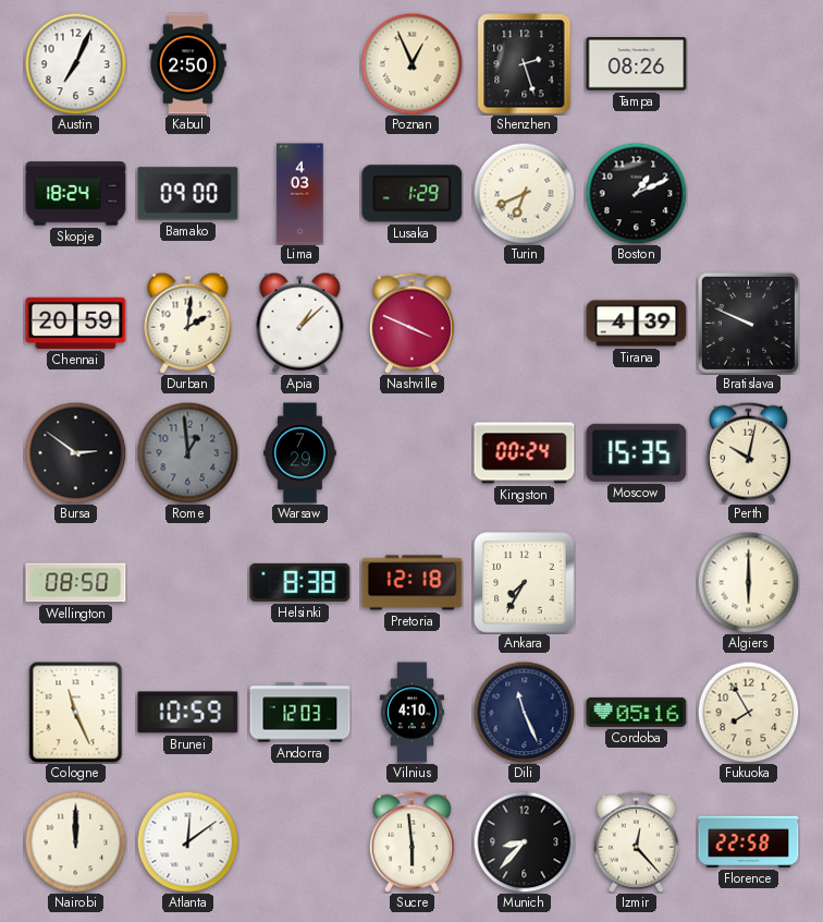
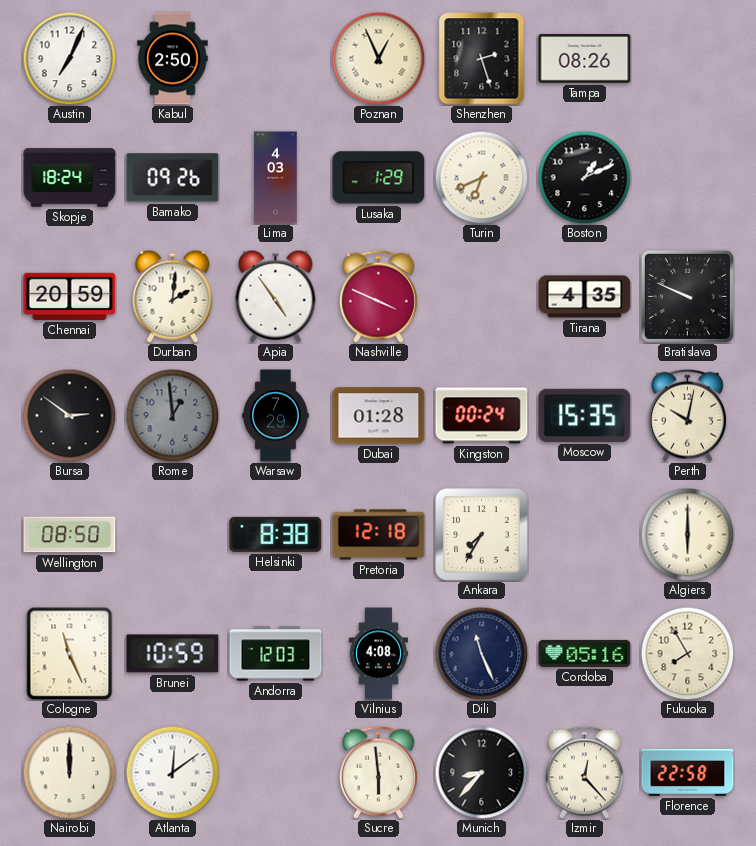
Bamako: 09:00 -> 09:26 (173, 178)
Apia: 1:08 -> 4:54 (276, 296)
Tirana: 4:39 -> 4:35 (585, 297)
Dubai: none -> 01:28 (379, 416)
Vilnius: 4:10 -> 4:08 (378, 654)
